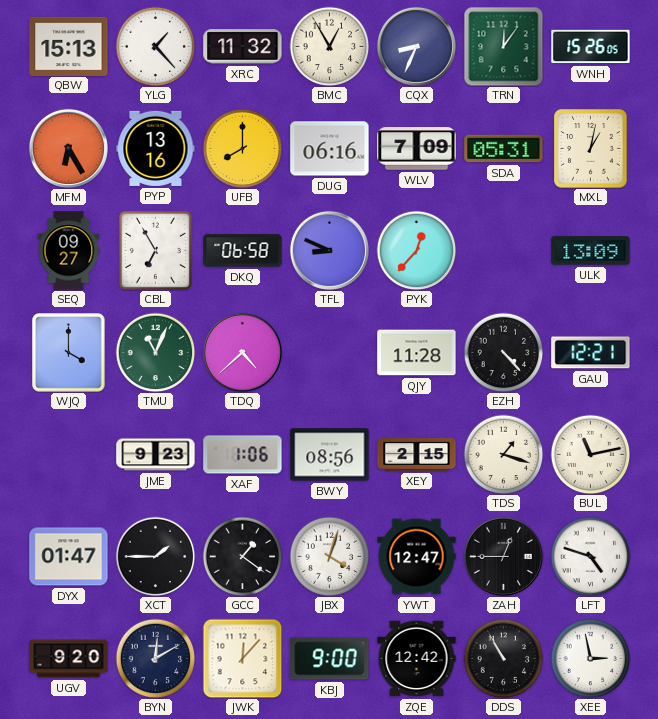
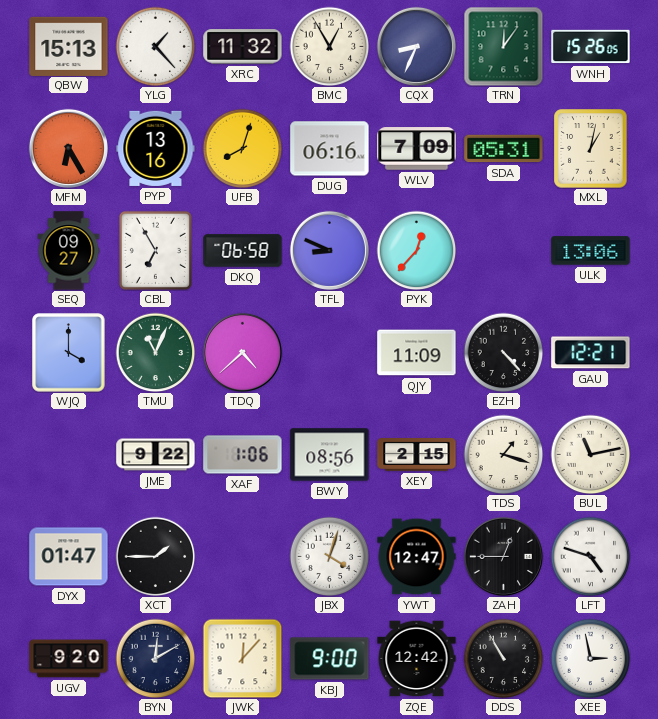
UFB: 8:00 -> 8:03 (242, 148)
ULK: 13:09 -> 13:06 (591, 251)
QJY: 11:28 -> 11:09 (417, 353)
JME: 9:23 -> 9:22 (156, 455)
GCC: 1:21 -> none (242, 556)
